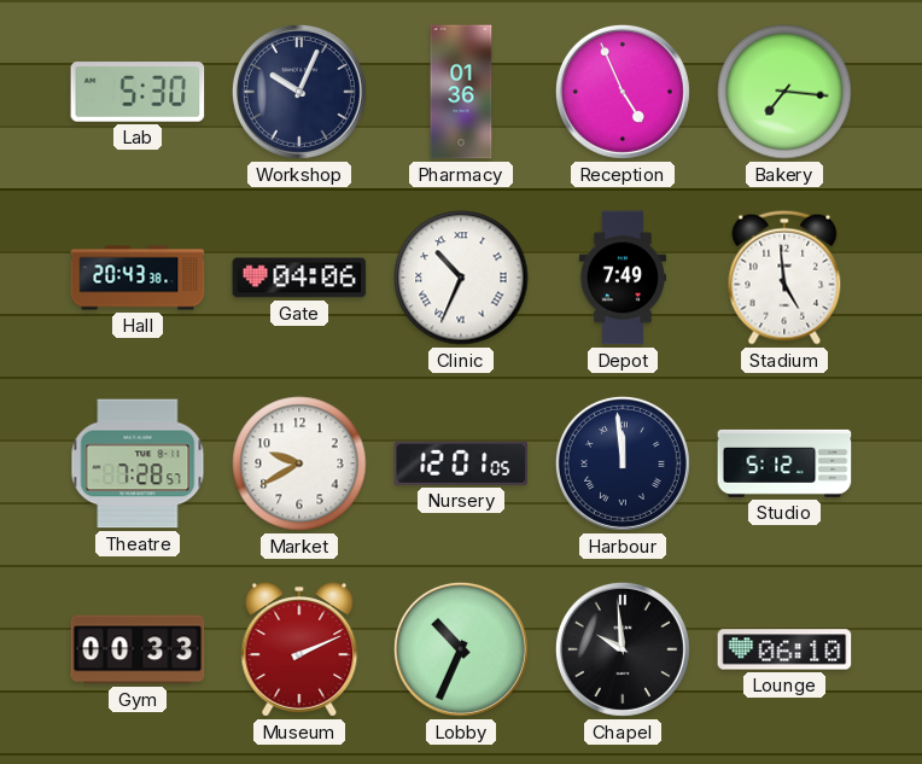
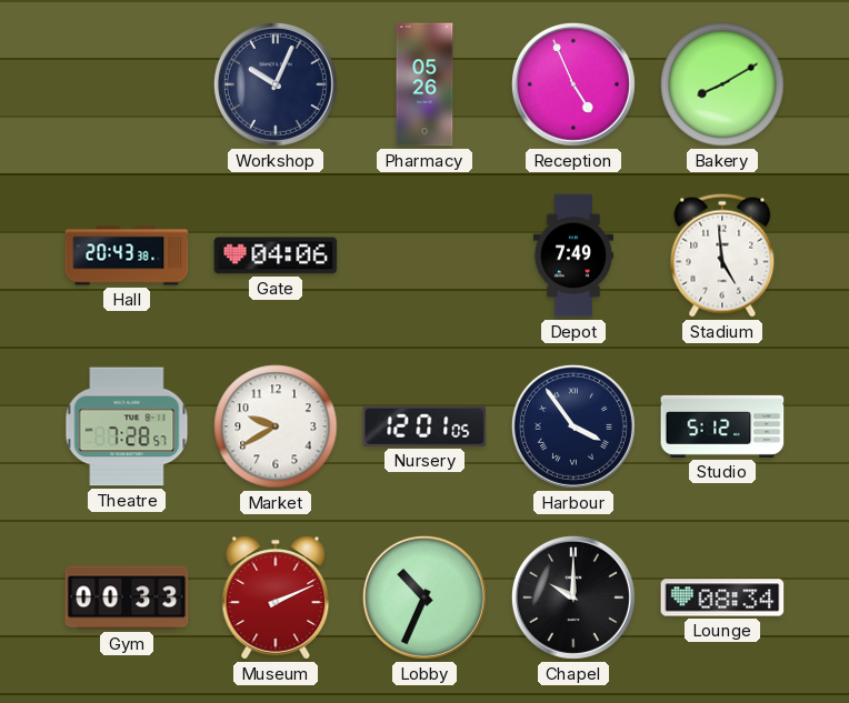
Lab: 5:30 -> none (138, 92)
Pharmacy: 01:36 -> 05:26 (425, 84)
Bakery: 7:16 -> 8:10 (722, 84)
Clinic: 10:34 -> none (461, 278)
Harbour: 11:59 -> 3:54 (573, 426)
Chapel: 9:59 -> 10:00 (573, 597)
Lounge: 06:10 -> 08:34 (722, 597)
